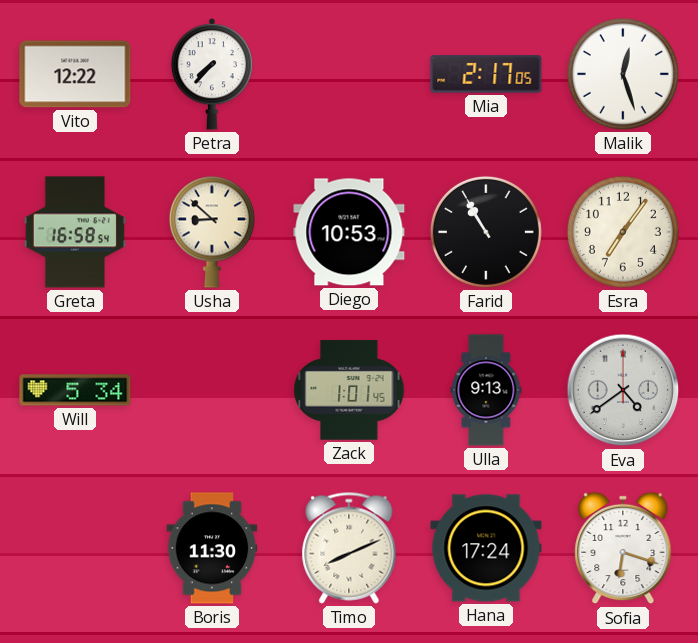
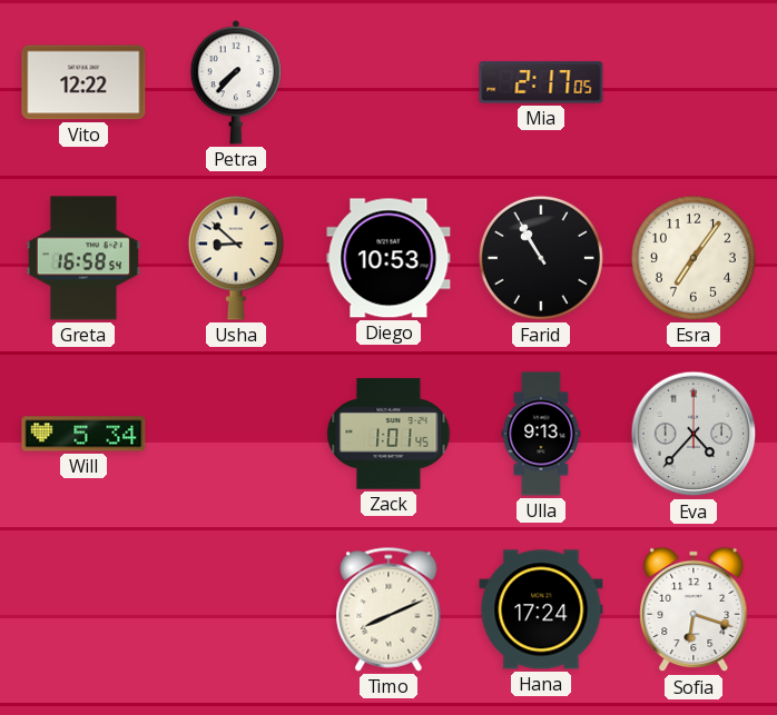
Malik: 12:27 -> none (623, 74)
Eva: 4:39 -> 4:37 (694, 434)
Boris: 11:30 -> none (212, 548)
